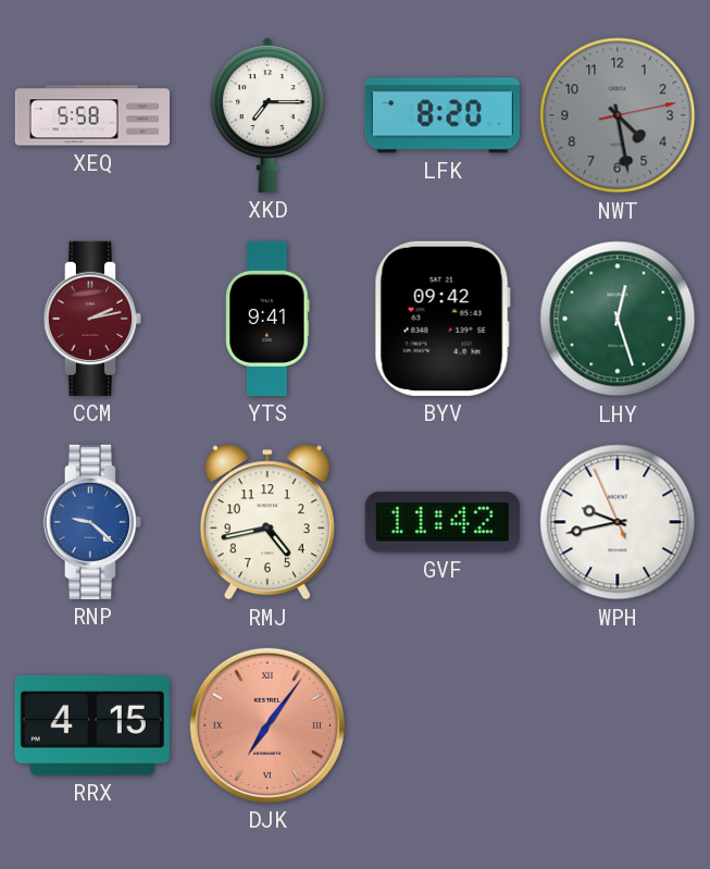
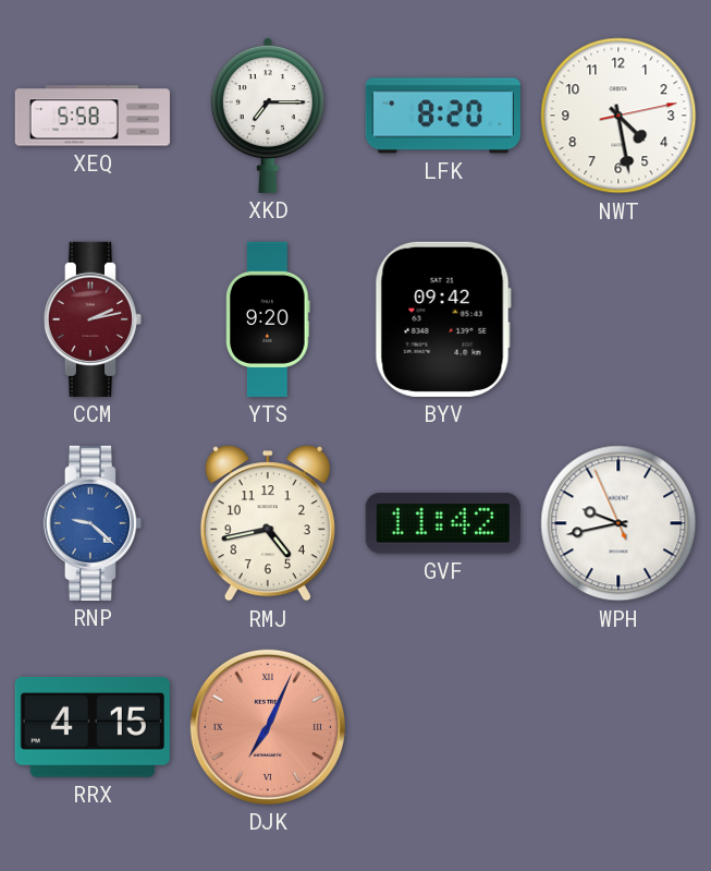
NWT dial: grey -> white (618, 116)
YTS: 9:41 -> 9:20 (268, 319)
LHY: 12:27 -> none (618, 319)
DJK: 7:06 -> 7:04 (268, 727)
